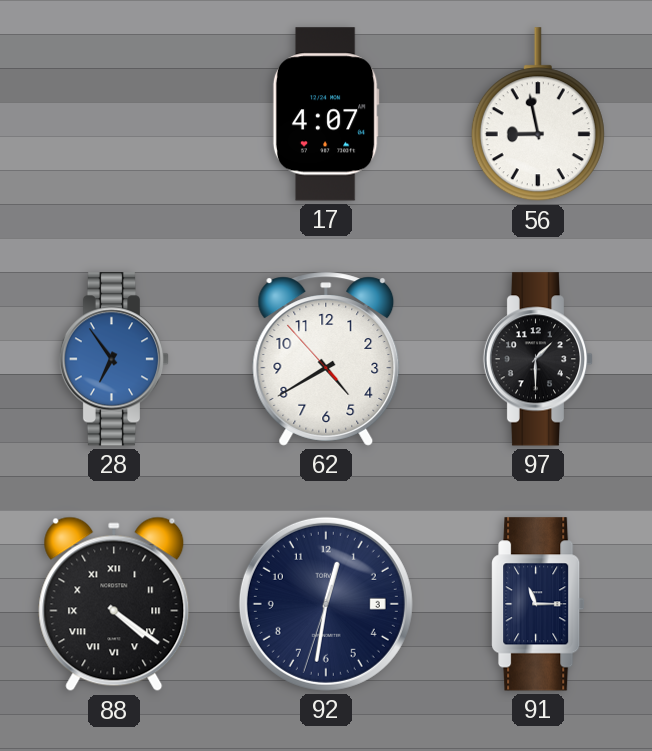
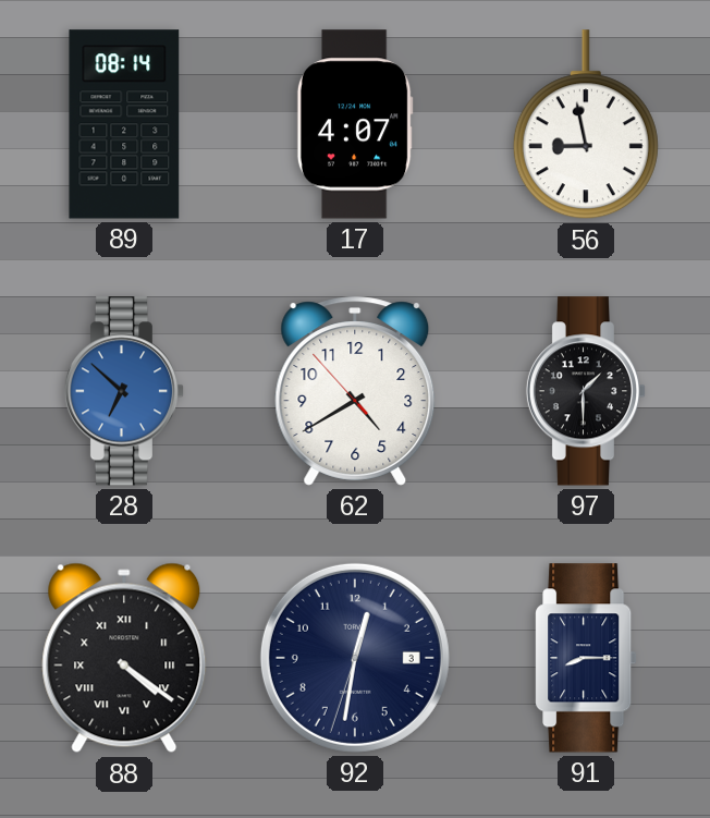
89: none -> 08:14 (124, 124)
28: 6:54 -> 6:52 (124, 391)
91: 11:15 -> 8:15 (586, 658)
